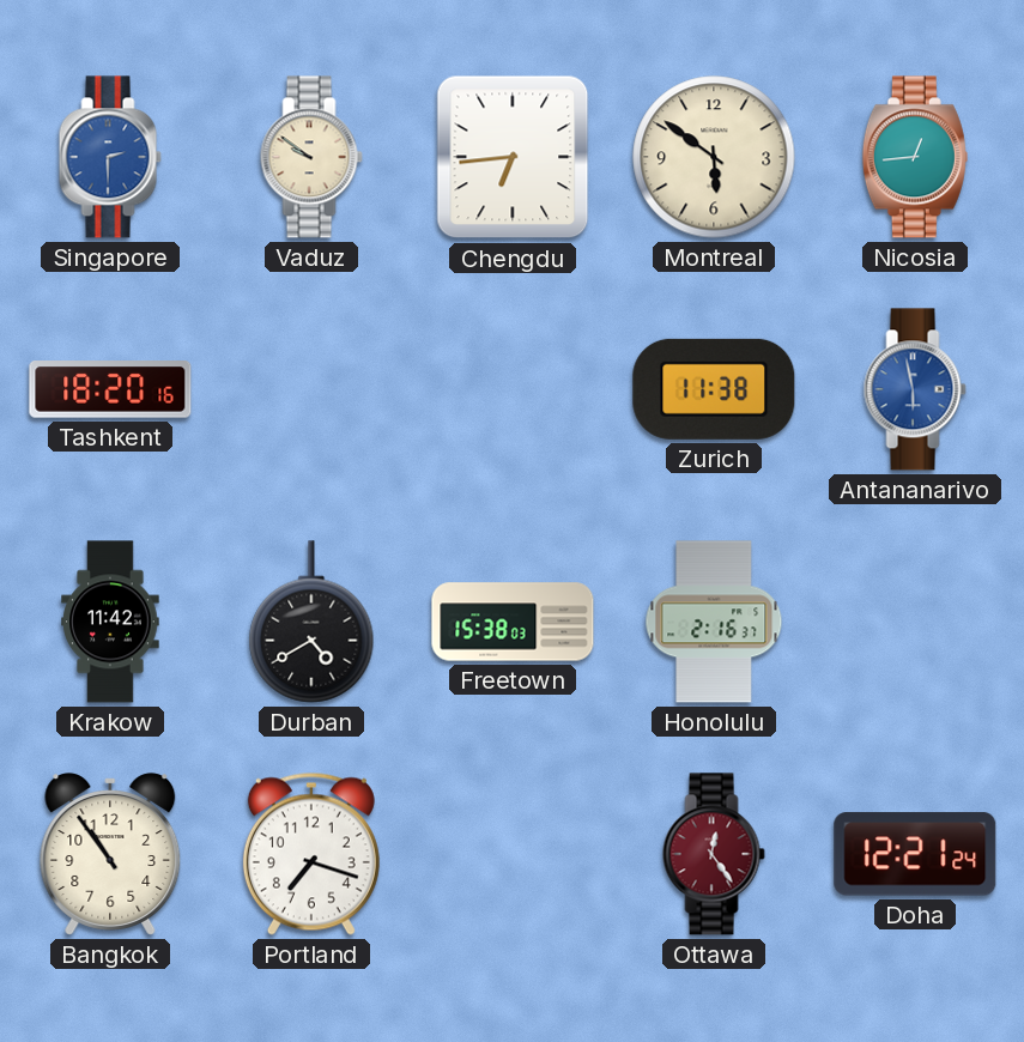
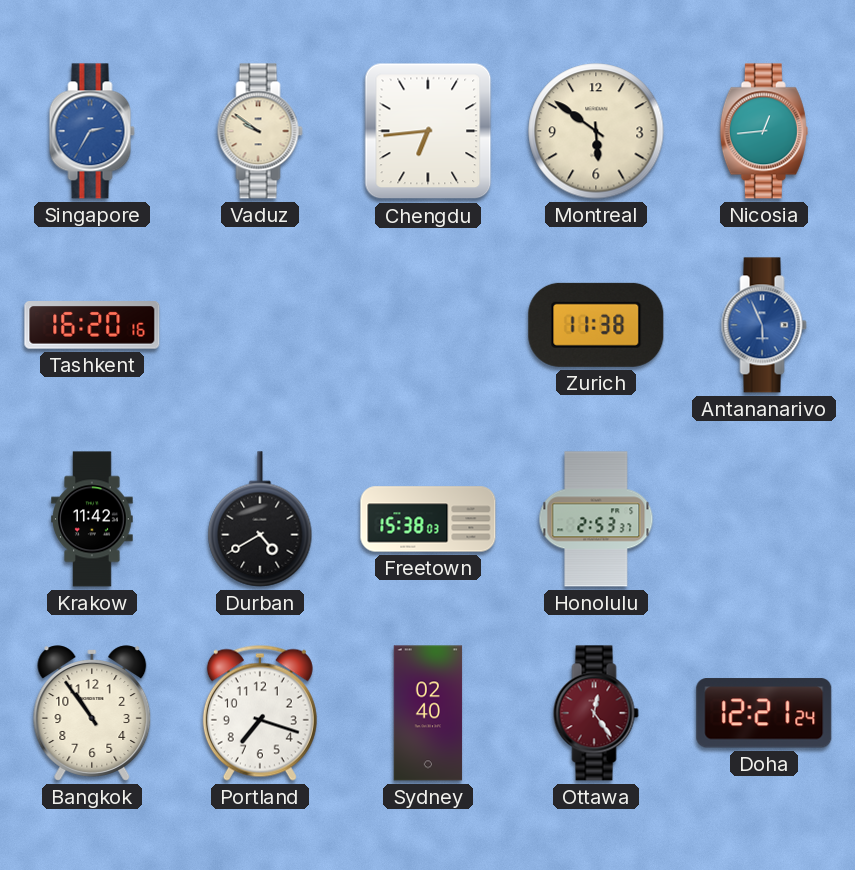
Singapore: 2:30 -> 2:35 (92, 131)
Tashkent: 18:20 -> 16:20 (92, 326)
Antananarivo: 5:58 -> 5:56 (764, 325)
Honolulu: 2:16 -> 2:53 (596, 519)
Sydney: none -> 02:40 (428, 713)
